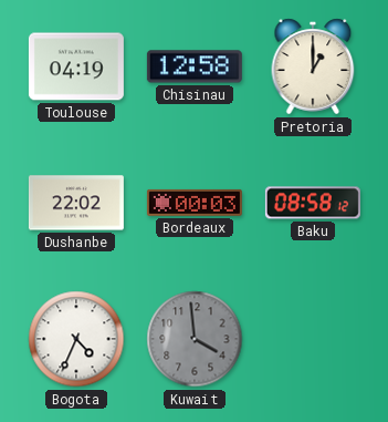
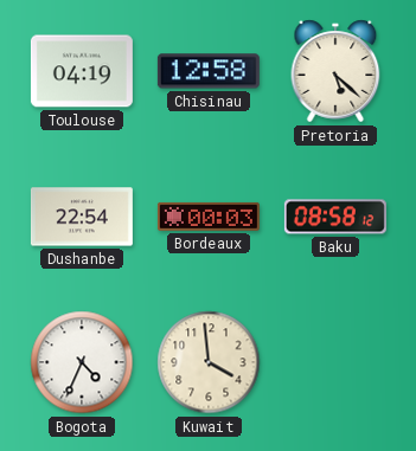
Pretoria: 1:00 -> 5:22 (335, 71)
Dushanbe: 22:02 -> 22:54 (82, 217)
Kuwait dial: grey -> cream (209, 362)
